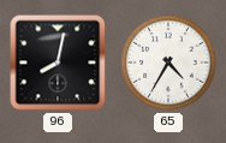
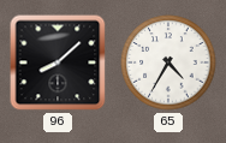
96: 8:02 -> 8:08 (58, 62)
